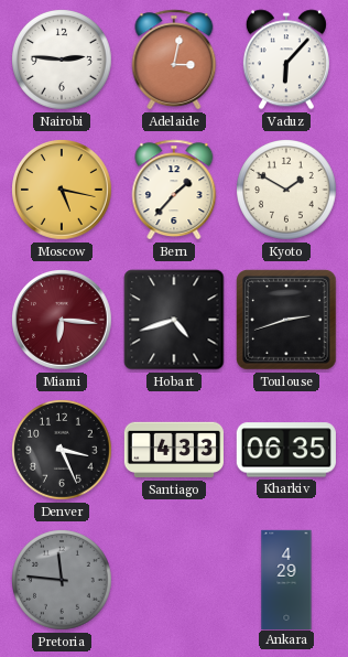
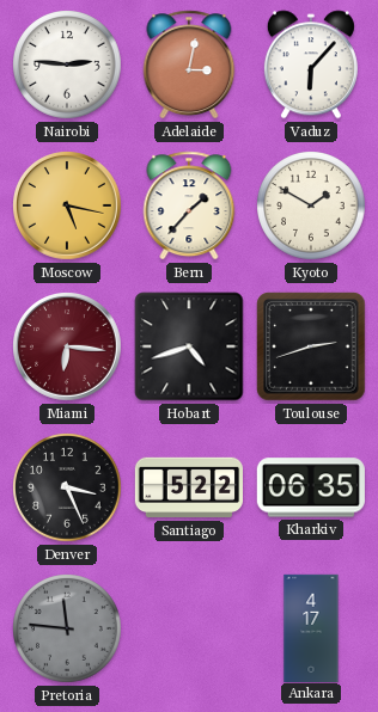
Santiago: 4:33 -> 5:22 (188, 487)
Ankara: 4:29 -> 4:17 (311, 627)
